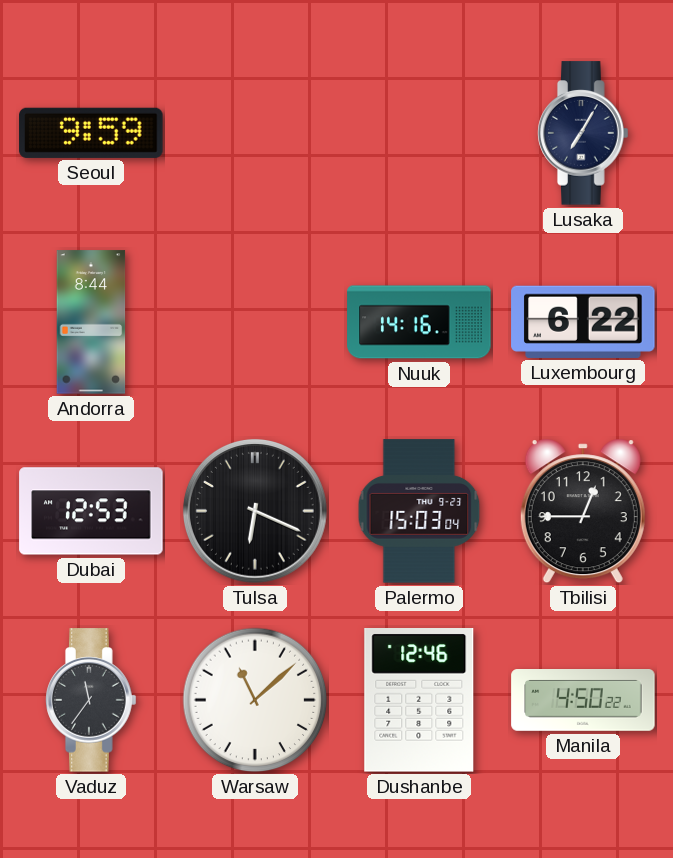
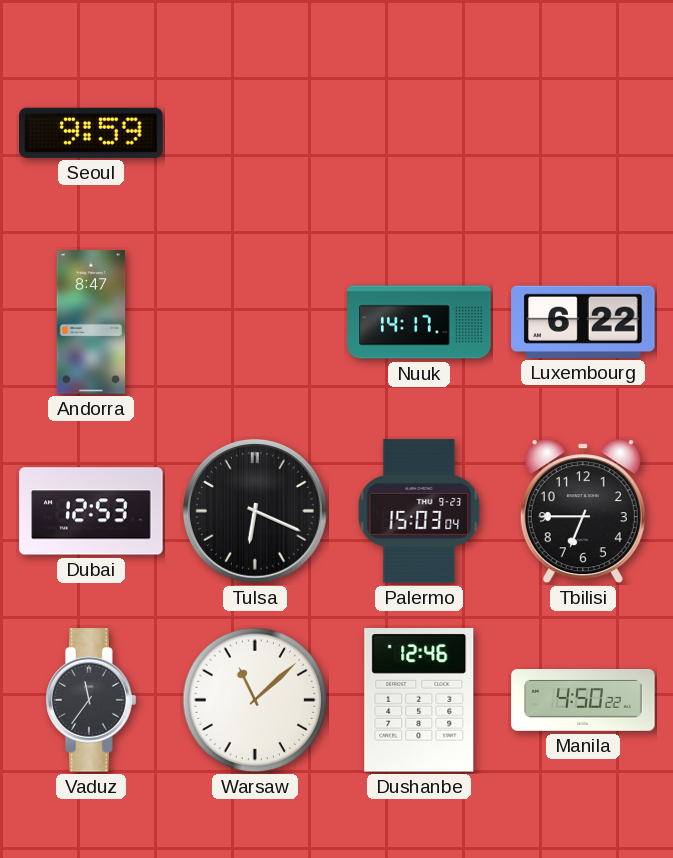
Lusaka: 7:05 -> none (583, 133)
Andorra: 8:44 -> 8:47 (91, 322)
Nuuk: 14:16 -> 14:17 (419, 322)
Tbilisi: 12:45 -> 6:45 (583, 511)
